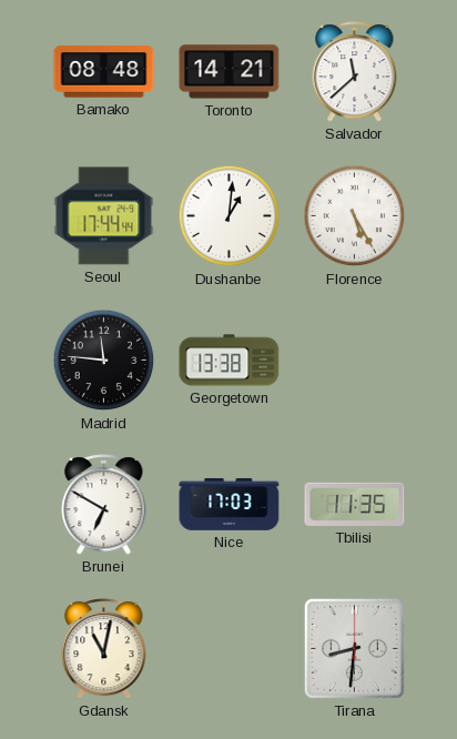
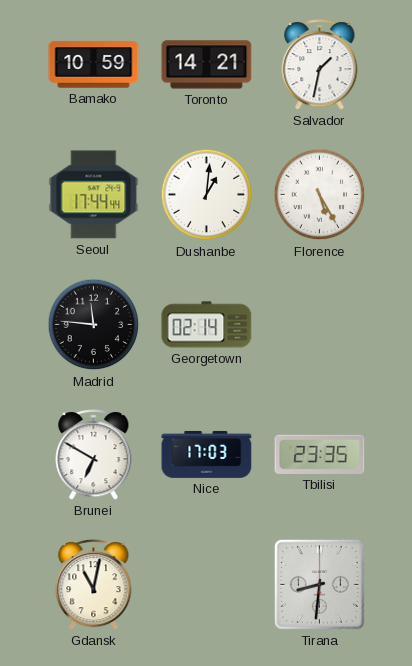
Bamako: 08:48 -> 10:59 (94, 65)
Salvador: 11:38 -> 1:32 (320, 65)
Georgetown: 13:38 -> 02:14 (207, 325)
Tbilisi: 11:35 -> 23:35 (320, 454)
